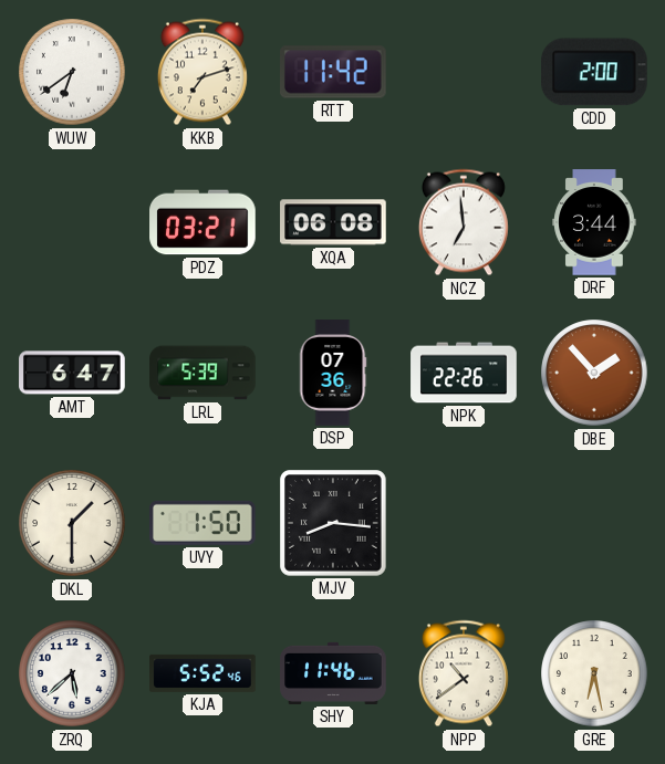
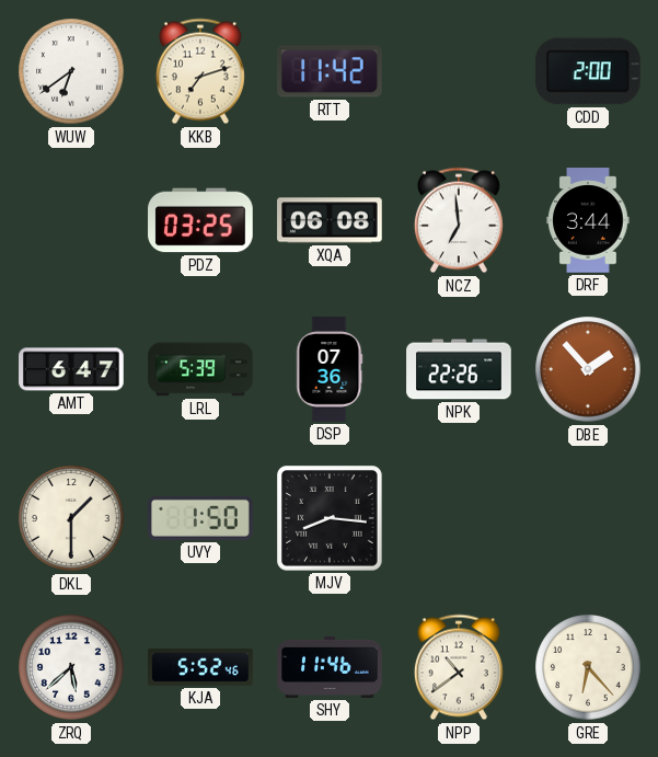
PDZ: 03:21 -> 03:25 (200, 220)
GRE: 6:28 -> 6:23 (588, 667)
